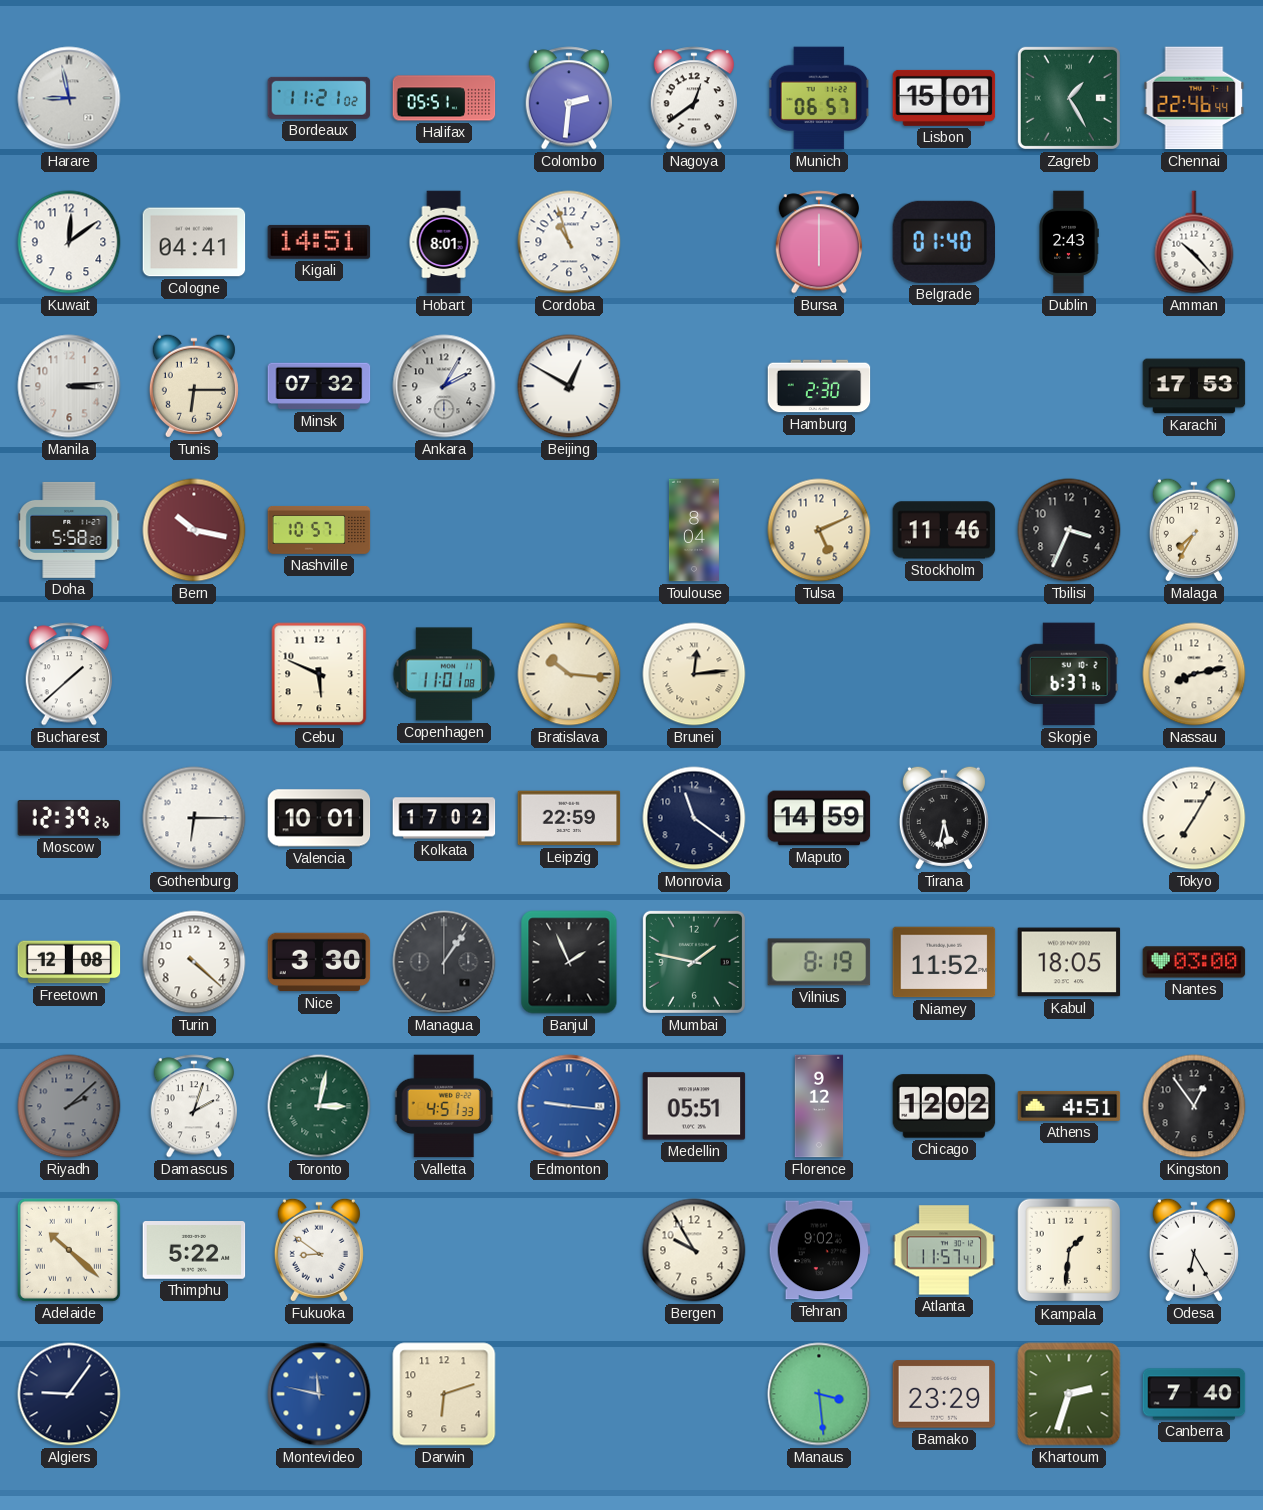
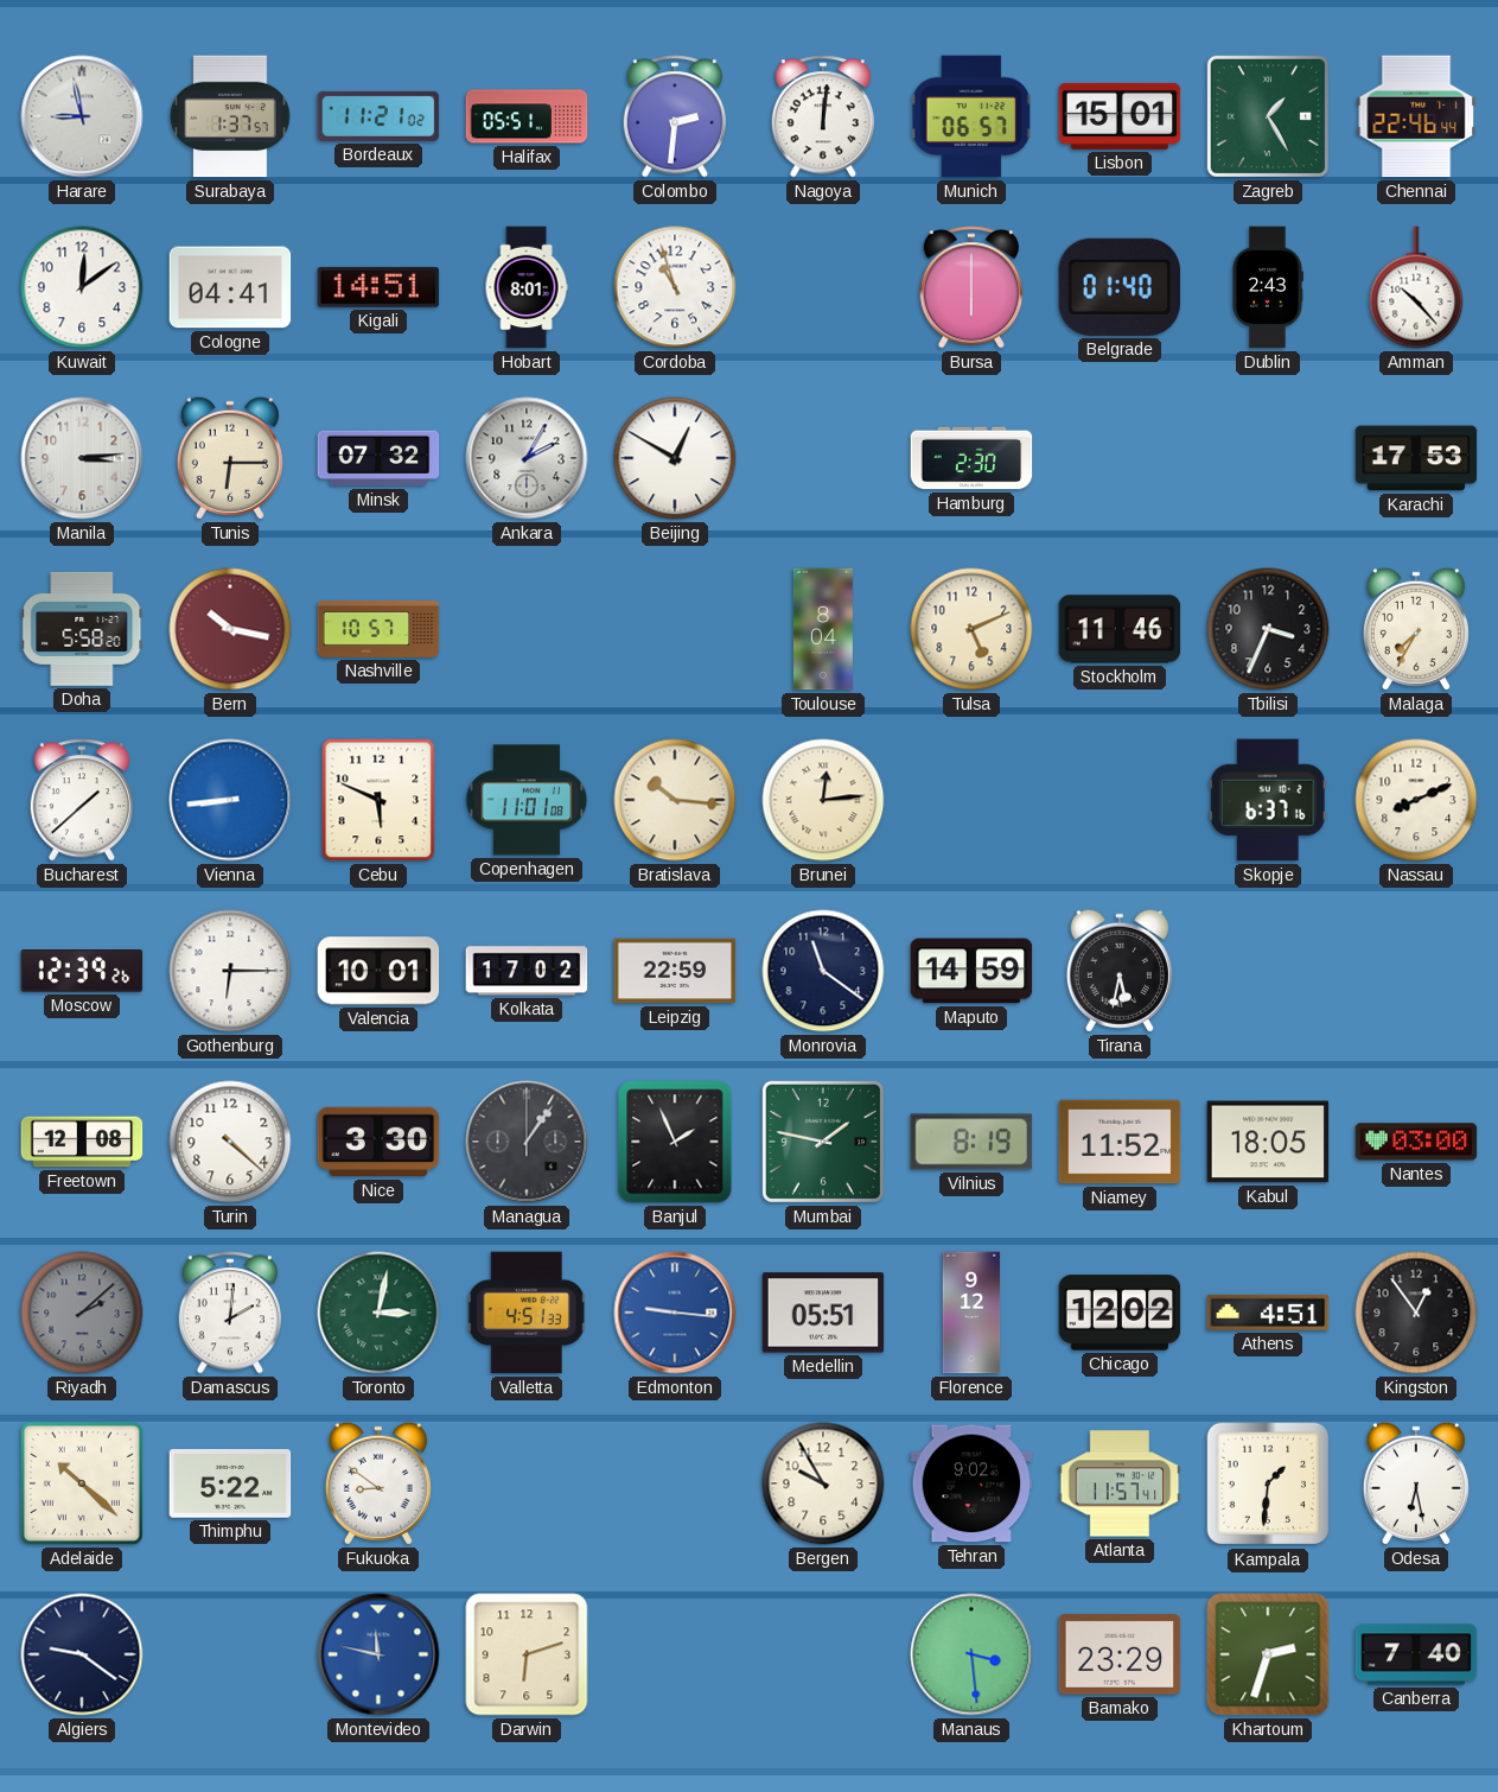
Surabaya: none -> 1:37 (230, 116)
Nagoya: 12:39 -> 12:01 (822, 116)
Vienna: none -> 8:44 (230, 800)
Nassau: 8:13 -> 8:11 (1416, 800)
Tokyo: 7:05 -> none (1194, 818)
Damascus: 2:03 -> 2:01 (229, 1313)
Odesa: 6:25 -> 6:28 (1416, 1483)
Algiers: 9:06 -> 9:21 (82, 1654)
